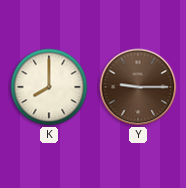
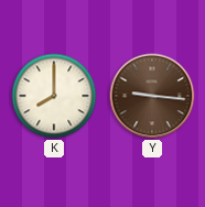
Y: 9:15 -> 9:16 (152, 96)
